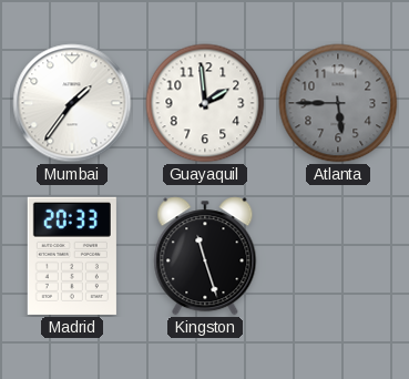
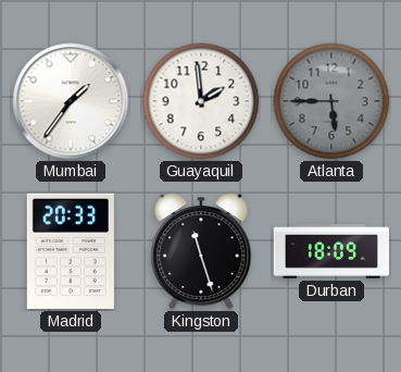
Durban: none -> 18:09 (330, 251)
